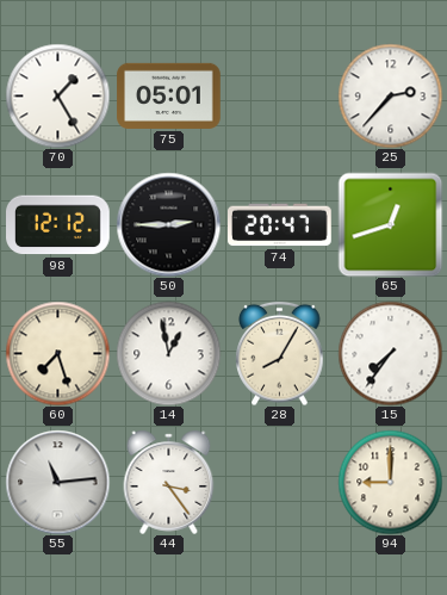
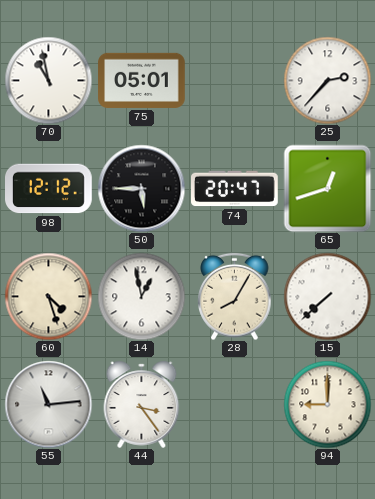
70: 1:25 -> 10:58 (48, 80)
50: 2:45 -> 5:45 (141, 188)
60: 7:27 -> 4:27 (48, 296)
15: 7:36 -> 7:38 (327, 296)
